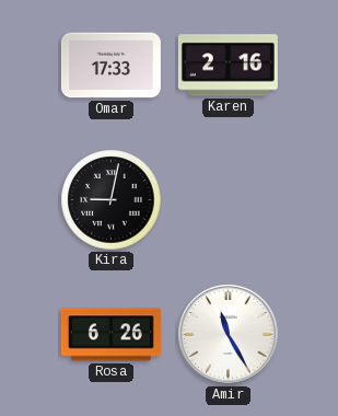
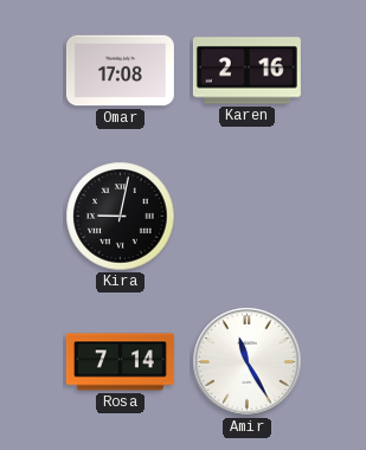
Omar: 17:33 -> 17:08 (120, 71)
Rosa: 6:26 -> 7:14 (120, 362)
